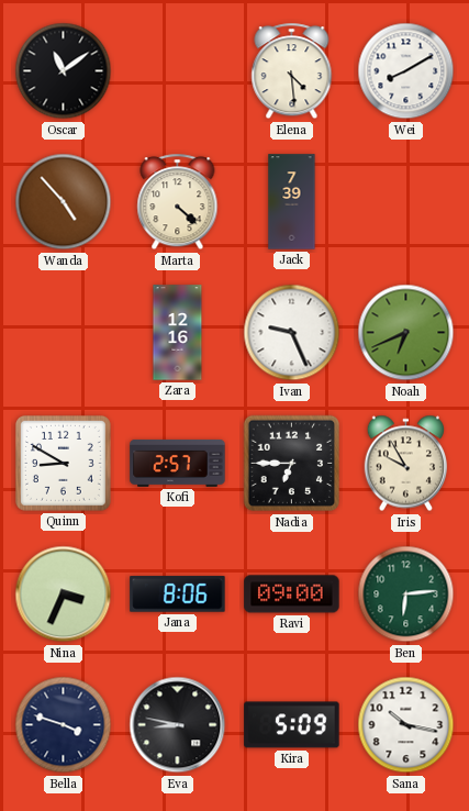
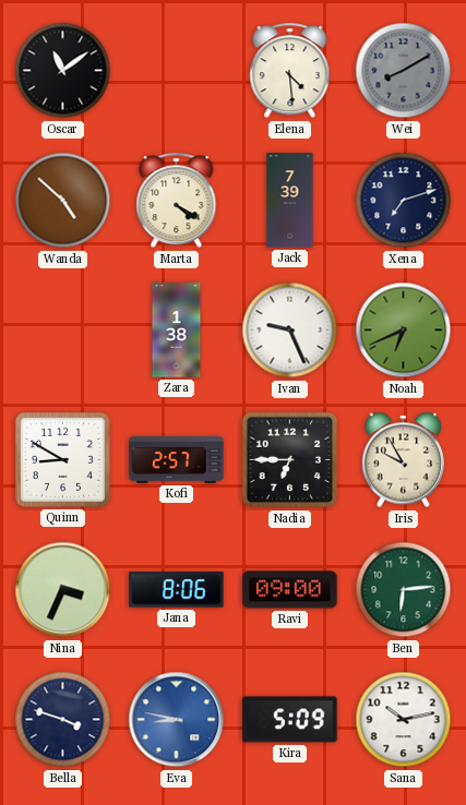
Wei dial: white -> grey (404, 71)
Wanda: 4:53 -> 4:52 (63, 201)
Marta: 4:22 -> 4:20 (177, 201)
Xena: none -> 7:12 (404, 201)
Zara: 12:16 -> 1:38 (177, 331)
Eva dial: black -> blue (177, 720)
Sana: 10:17 -> 10:13 (404, 720)
